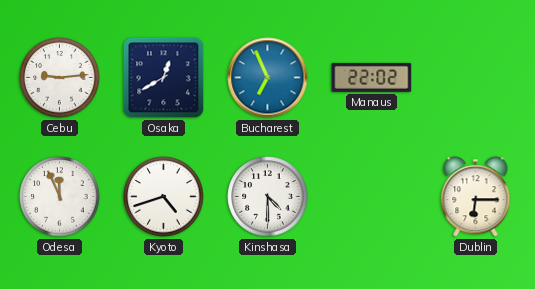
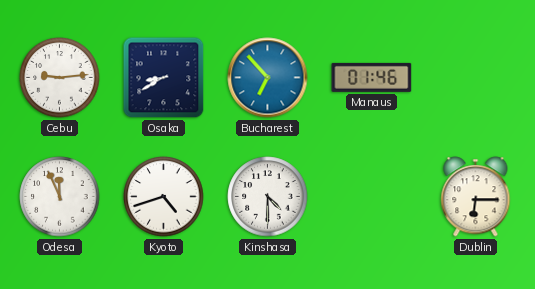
Osaka: 12:40 -> 8:40 (164, 78)
Bucharest: 6:56 -> 6:53 (268, 78)
Manaus: 22:02 -> 01:46 (372, 77)
